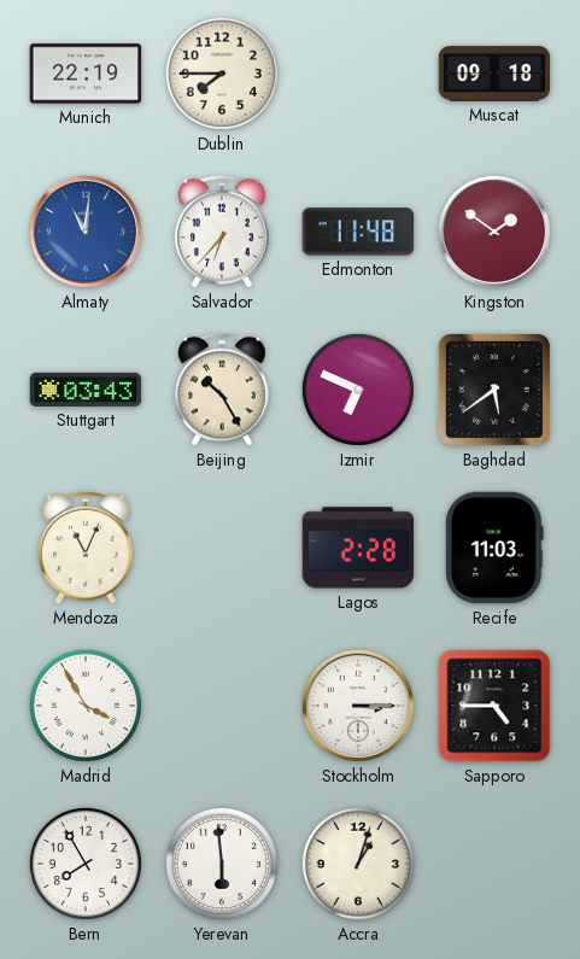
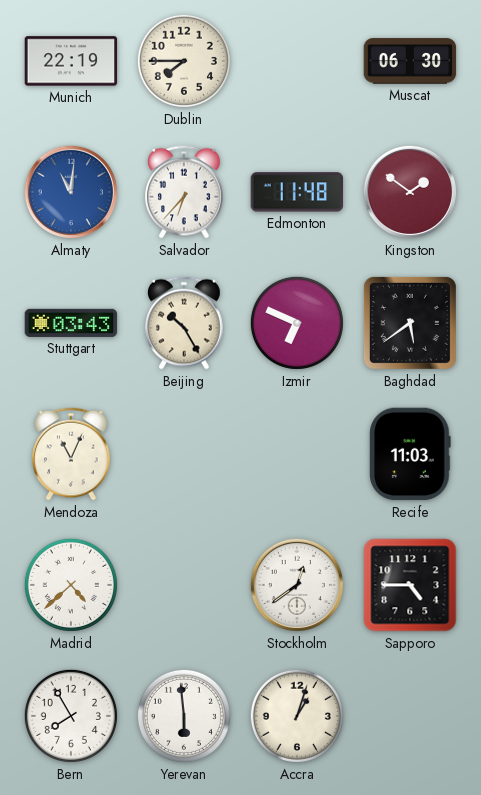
Muscat: 09:18 -> 06:30 (410, 61)
Lagos: 2:28 -> none (358, 548)
Madrid: 3:55 -> 4:38 (71, 585)
Stockholm: 3:15 -> 12:39 (297, 585)
